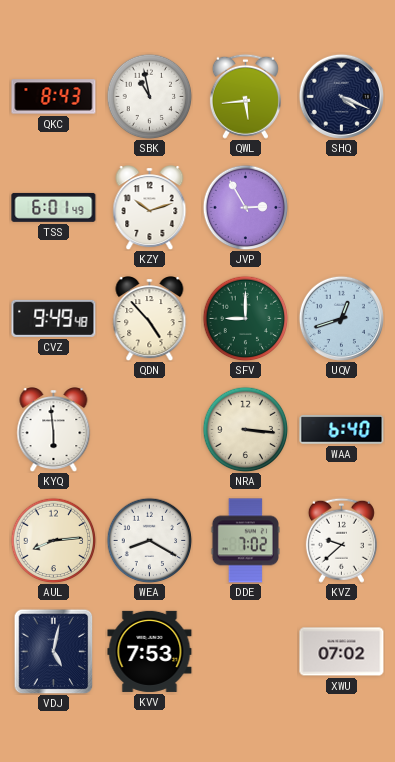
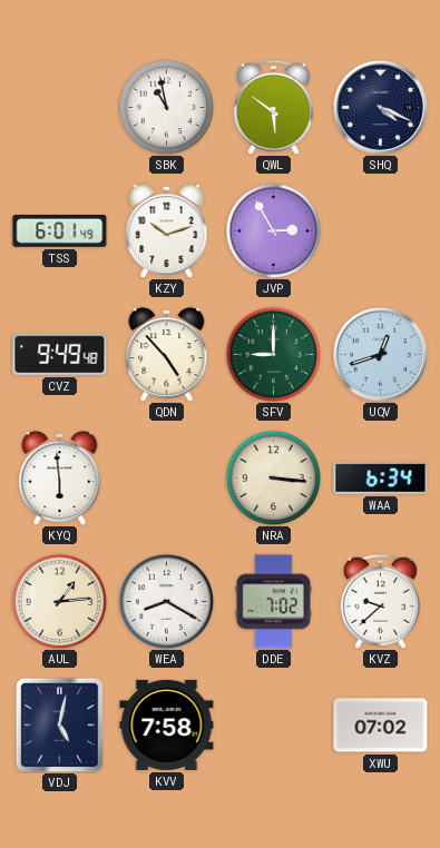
QKC: 8:43 -> none (54, 97)
QWL: 5:44 -> 5:51 (273, 107)
WAA: 6:40 -> 6:34 (381, 479)
AUL: 8:14 -> 1:14 (59, 601)
KVV: 7:53 -> 7:58 (167, 724)
